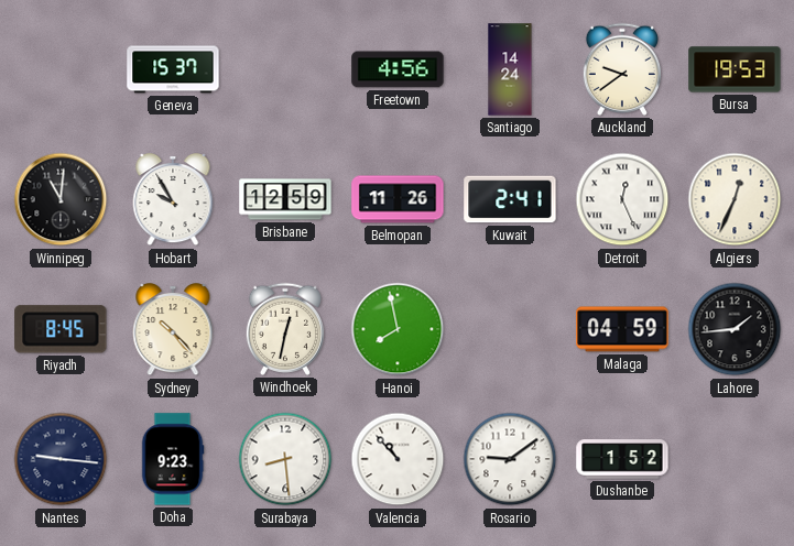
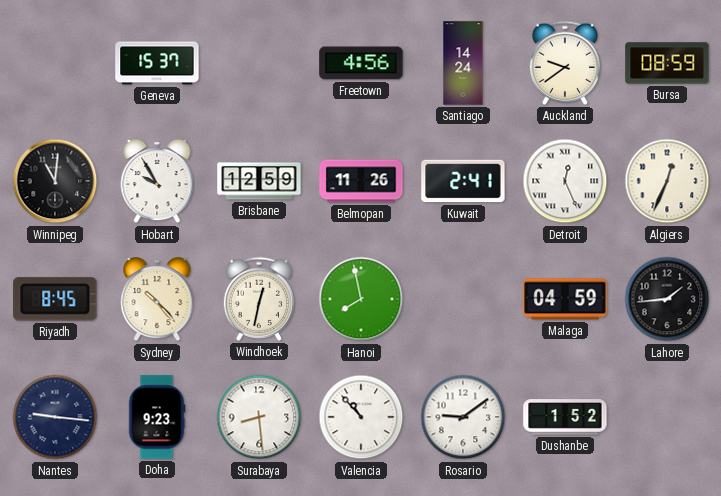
Bursa: 19:53 -> 08:59 (667, 63)
